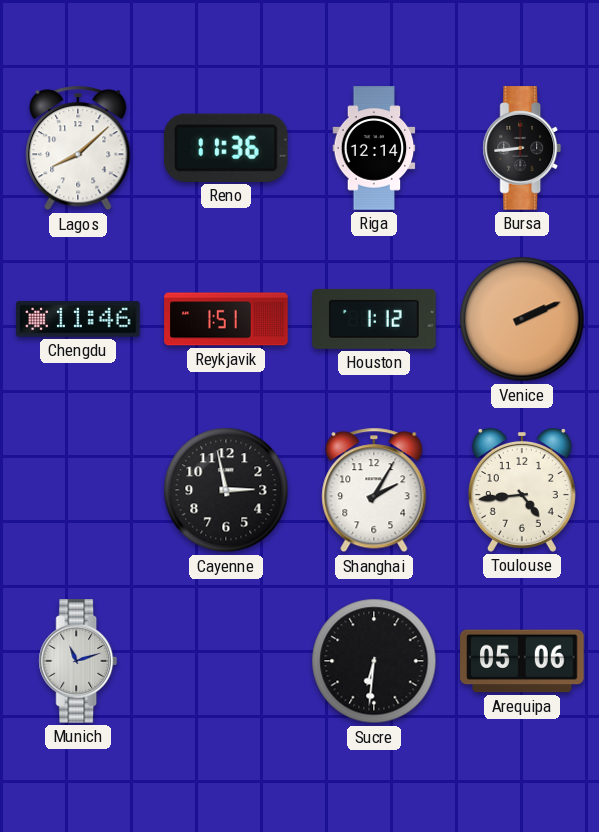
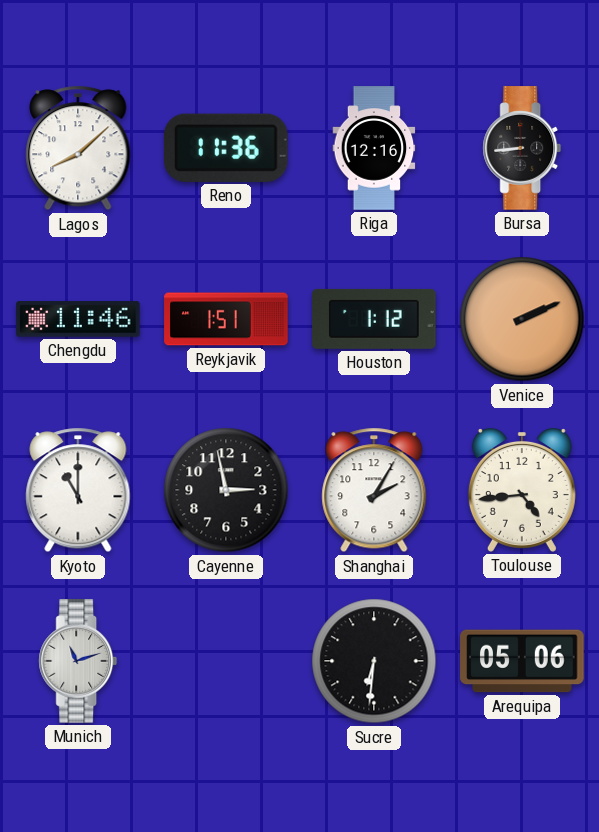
Riga: 12:14 -> 12:16 (374, 148)
Kyoto: none -> 11:00 (78, 490)
